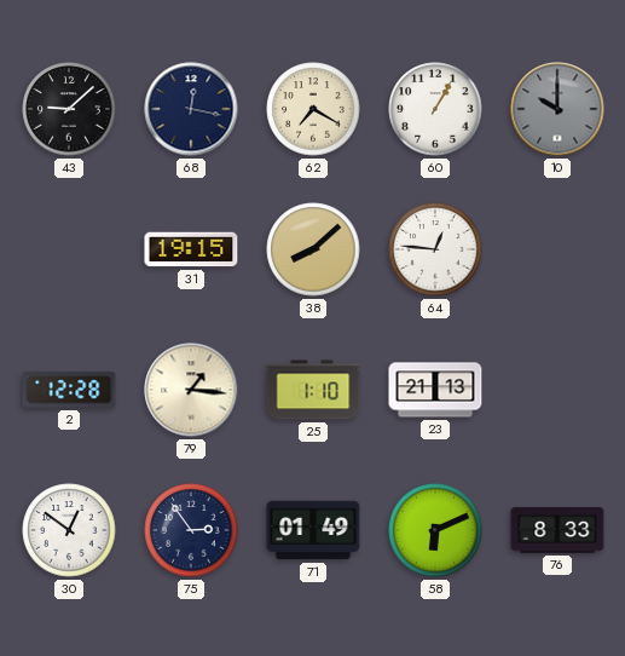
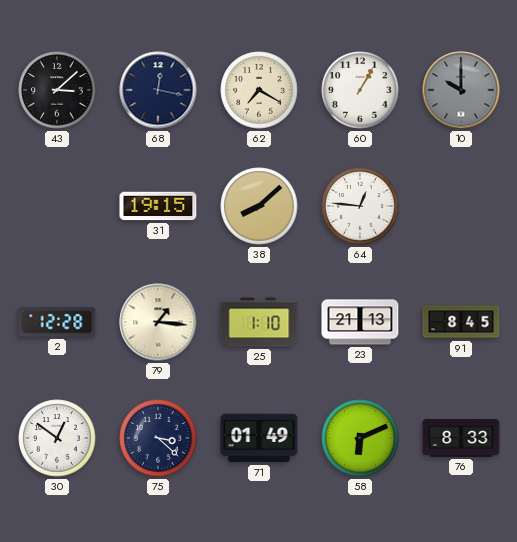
43: 9:08 -> 3:08 (57, 90)
91: none -> 8:45 (461, 322)
75: 2:54 -> 3:22 (158, 438)
